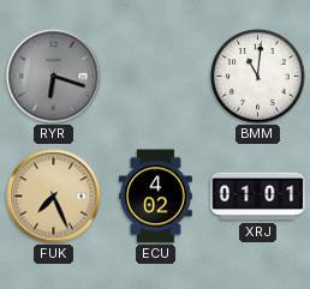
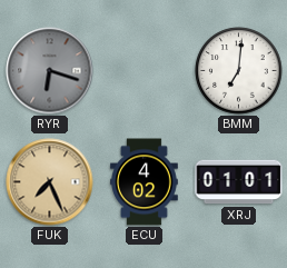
BMM: 11:01 -> 7:01 (239, 71)
